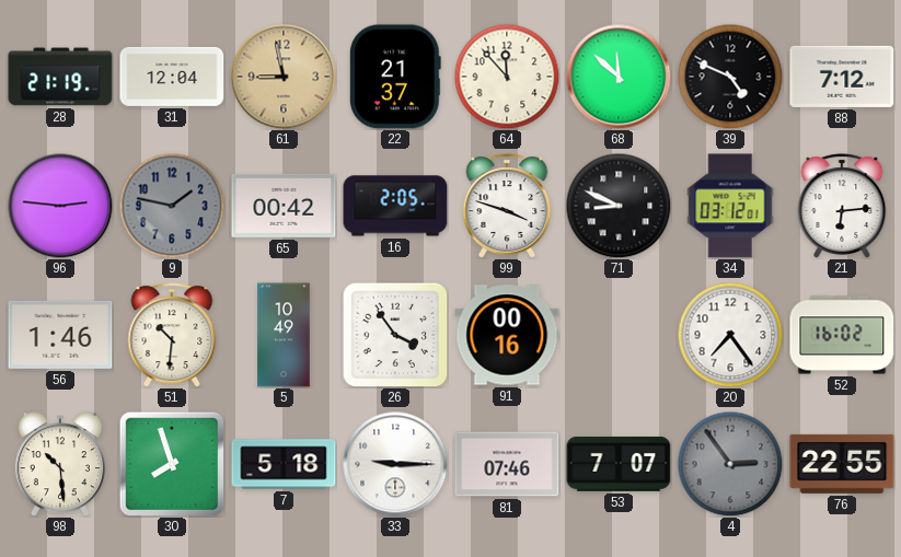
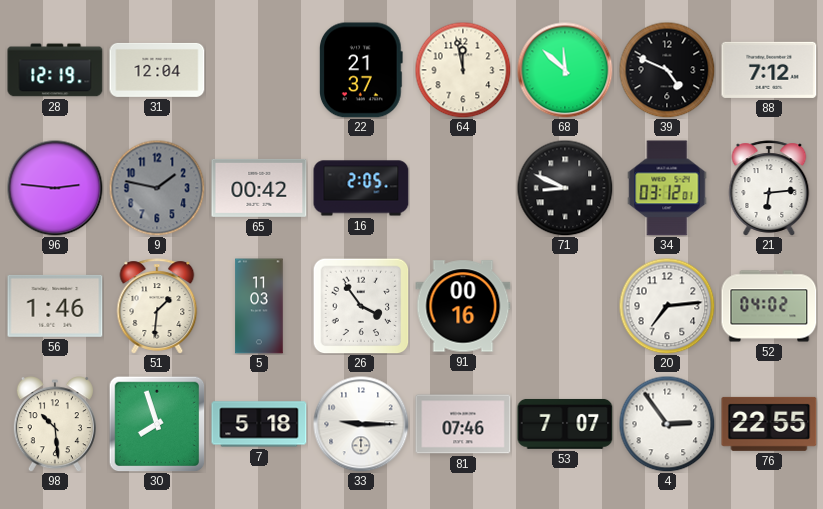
28: 21:19 -> 12:19 (55, 70)
61: 8:58 -> none (284, 77)
64: 11:53 -> 11:58 (463, 70)
99: 3:48 -> none (507, 206)
51: 10:31 -> 1:31 (157, 306)
5: 10:49 -> 11:03 (259, 306)
20: 7:24 -> 7:14 (667, 306)
52: 16:02 -> 04:02 (769, 306)
4 dial: grey -> white (667, 424)
